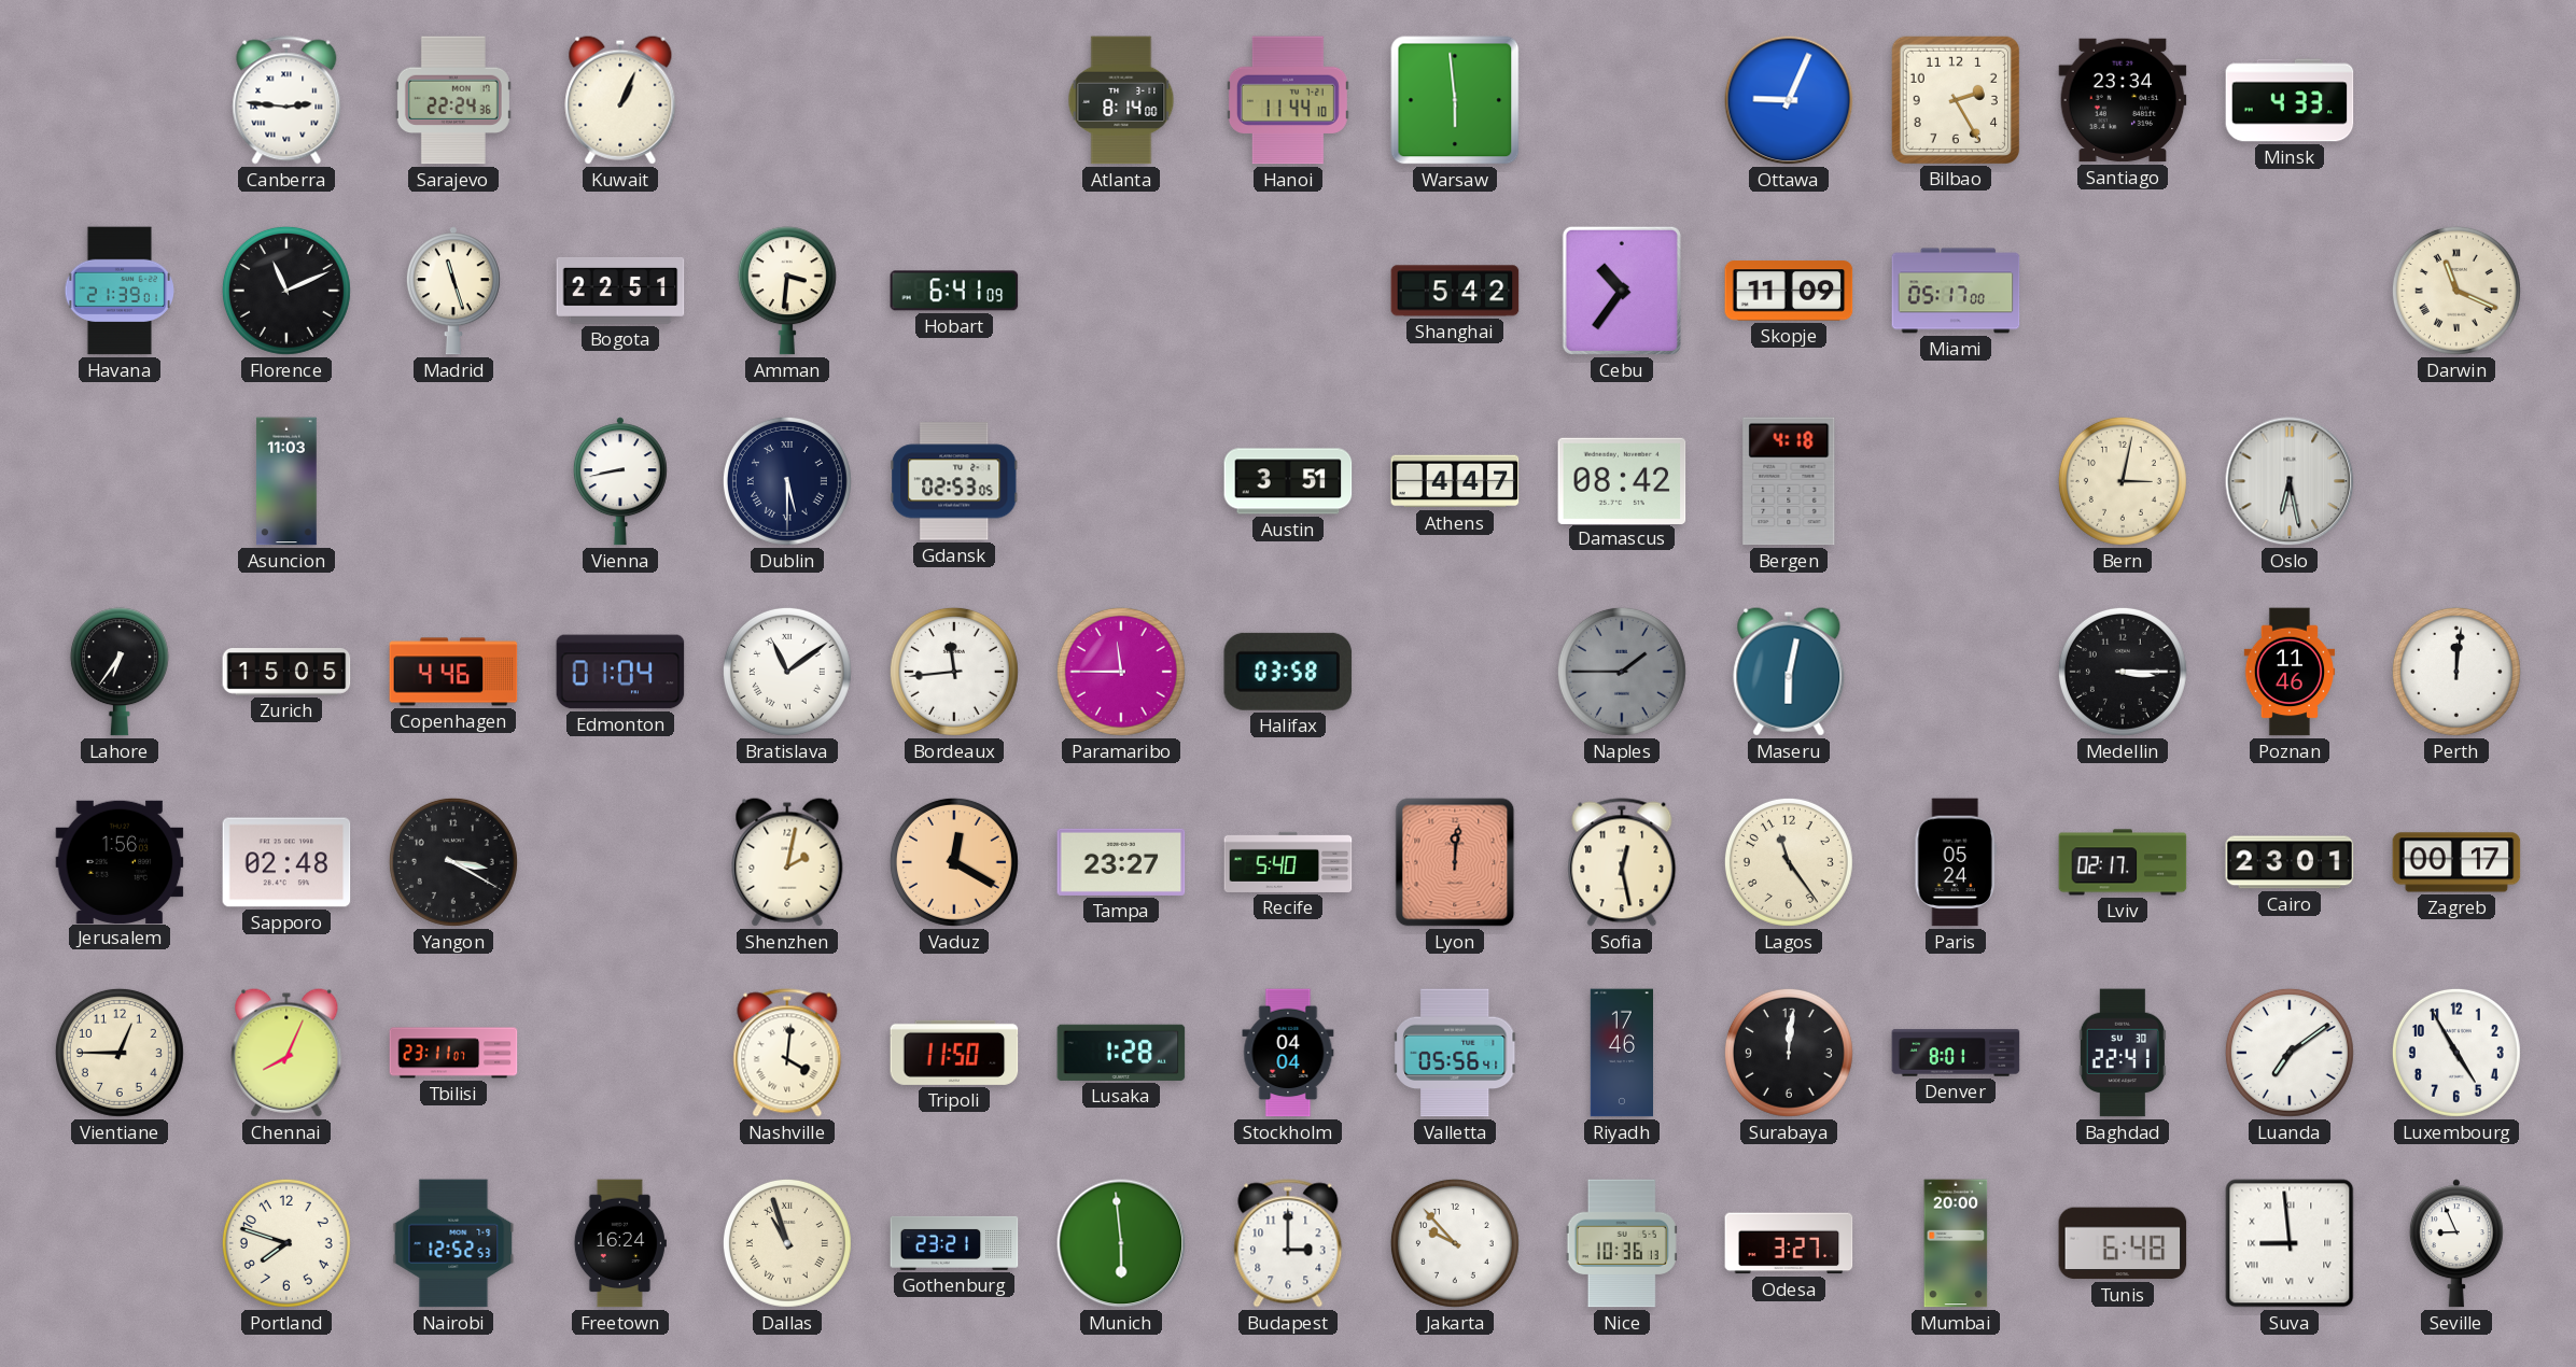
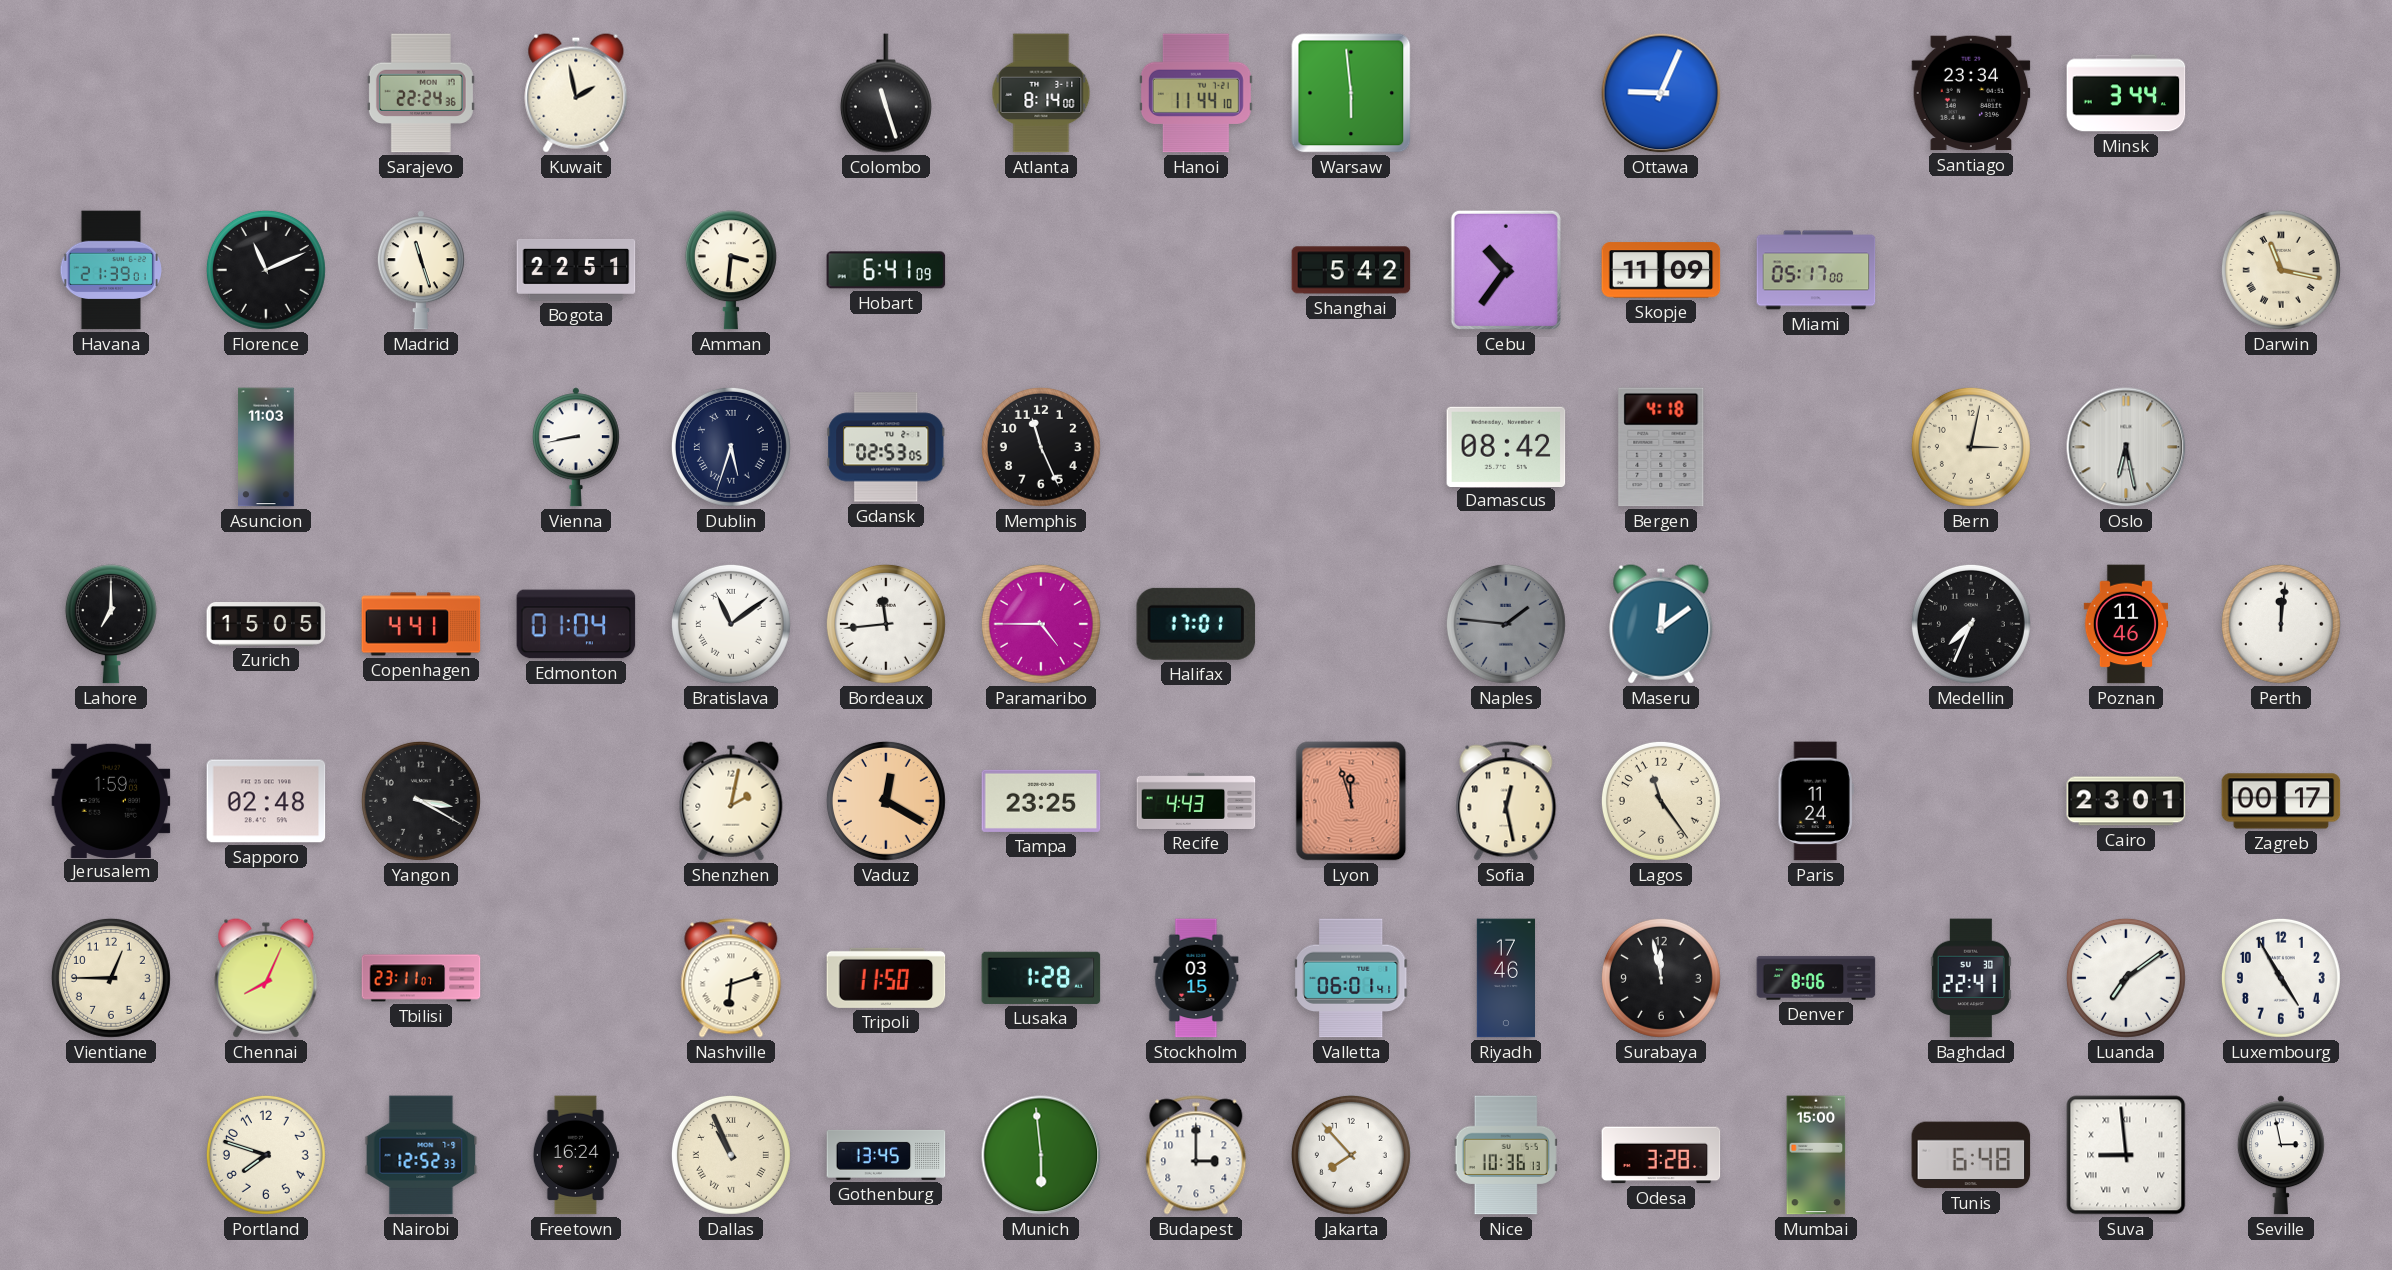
Canberra: 2:46 -> none (286, 100)
Kuwait: 1:04 -> 1:58 (576, 93)
Colombo: none -> 11:27 (886, 93)
Bilbao: 2:25 -> none (1955, 99)
Minsk: 4:33 -> 3:44 (2126, 93)
Darwin: 11:19 -> 11:17 (2281, 270)
Dublin: 5:30 -> 5:33 (731, 447)
Memphis: none -> 11:26 (1041, 447)
Austin: 3:51 -> none (1288, 481)
Athens: 4:47 -> none (1455, 481)
Lahore: 6:36 -> 7:00 (111, 624)
Copenhagen: 4:46 -> 4:41 (421, 624)
Paramaribo: 11:45 -> 4:45 (1041, 624)
Halifax: 03:58 -> 17:01 (1196, 624)
Naples: 1:45 -> 1:46 (1506, 624)
Maseru: 6:02 -> 12:09 (1661, 624)
Medellin: 3:15 -> 7:34 (1971, 624)
Jerusalem: 1:56 -> 1:59 (111, 800)
Tampa: 23:27 -> 23:25 (1041, 801)
Recife: 5:40 -> 4:43 (1196, 801)
Lyon: 12:01 -> 11:57 (1351, 801)
Paris: 05:24 -> 11:24 (1816, 801)
Lviv: 02:17 -> none (2123, 862)
Nashville: 4:01 -> 6:12 (731, 978)
Stockholm: 04:04 -> 03:15 (1196, 978)
Valletta: 05:56 -> 06:01 (1351, 978)
Surabaya: 12:01 -> 11:58 (1661, 978)
Denver: 8:01 -> 8:06 (1816, 978)
Nairobi: 12:52:53 -> 12:52:33 (421, 1155)
Dallas: 10:57 -> 10:56 (731, 1155)
Gothenburg: 23:21 -> 13:45 (886, 1155)
Jakarta: 9:53 -> 7:53 (1351, 1155)
Odesa: 3:27 -> 3:28 (1661, 1155)
Mumbai: 20:00 -> 15:00 (1816, 1155)
Seville: 8:56 -> 2:58 (2281, 1155)
